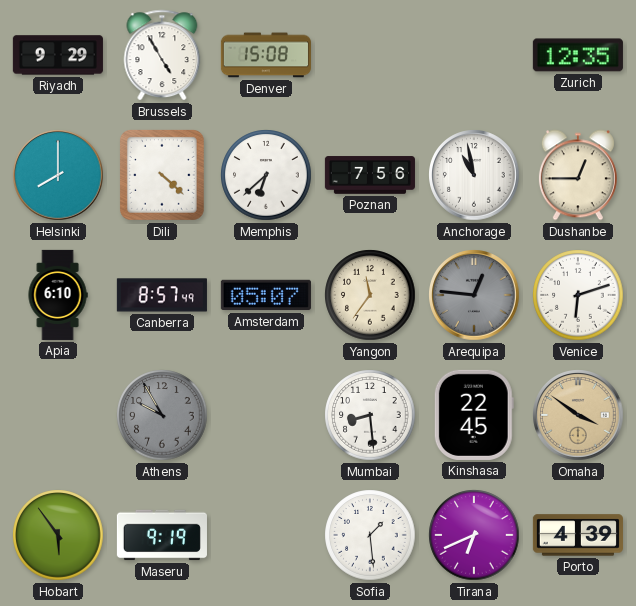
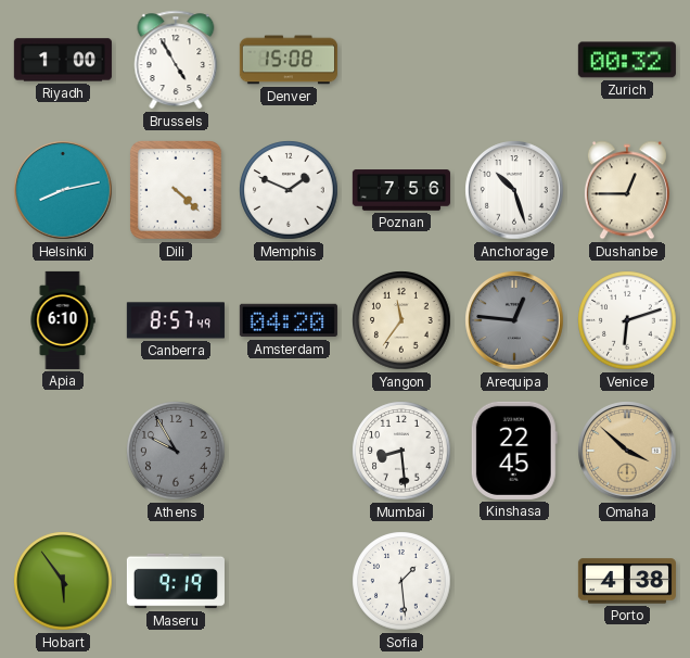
Riyadh: 9:29 -> 1:00 (63, 60)
Zurich: 12:35 -> 00:32 (627, 60)
Helsinki: 8:00 -> 8:13 (63, 190)
Memphis: 6:38 -> 1:49 (289, 190)
Anchorage: 10:58 -> 10:27 (514, 190)
Amsterdam: 05:07 -> 04:20 (289, 320)
Omaha: 3:51 -> 3:52 (627, 451)
Tirana: 6:41 -> none (474, 535)
Porto: 4:39 -> 4:38 (627, 581)
